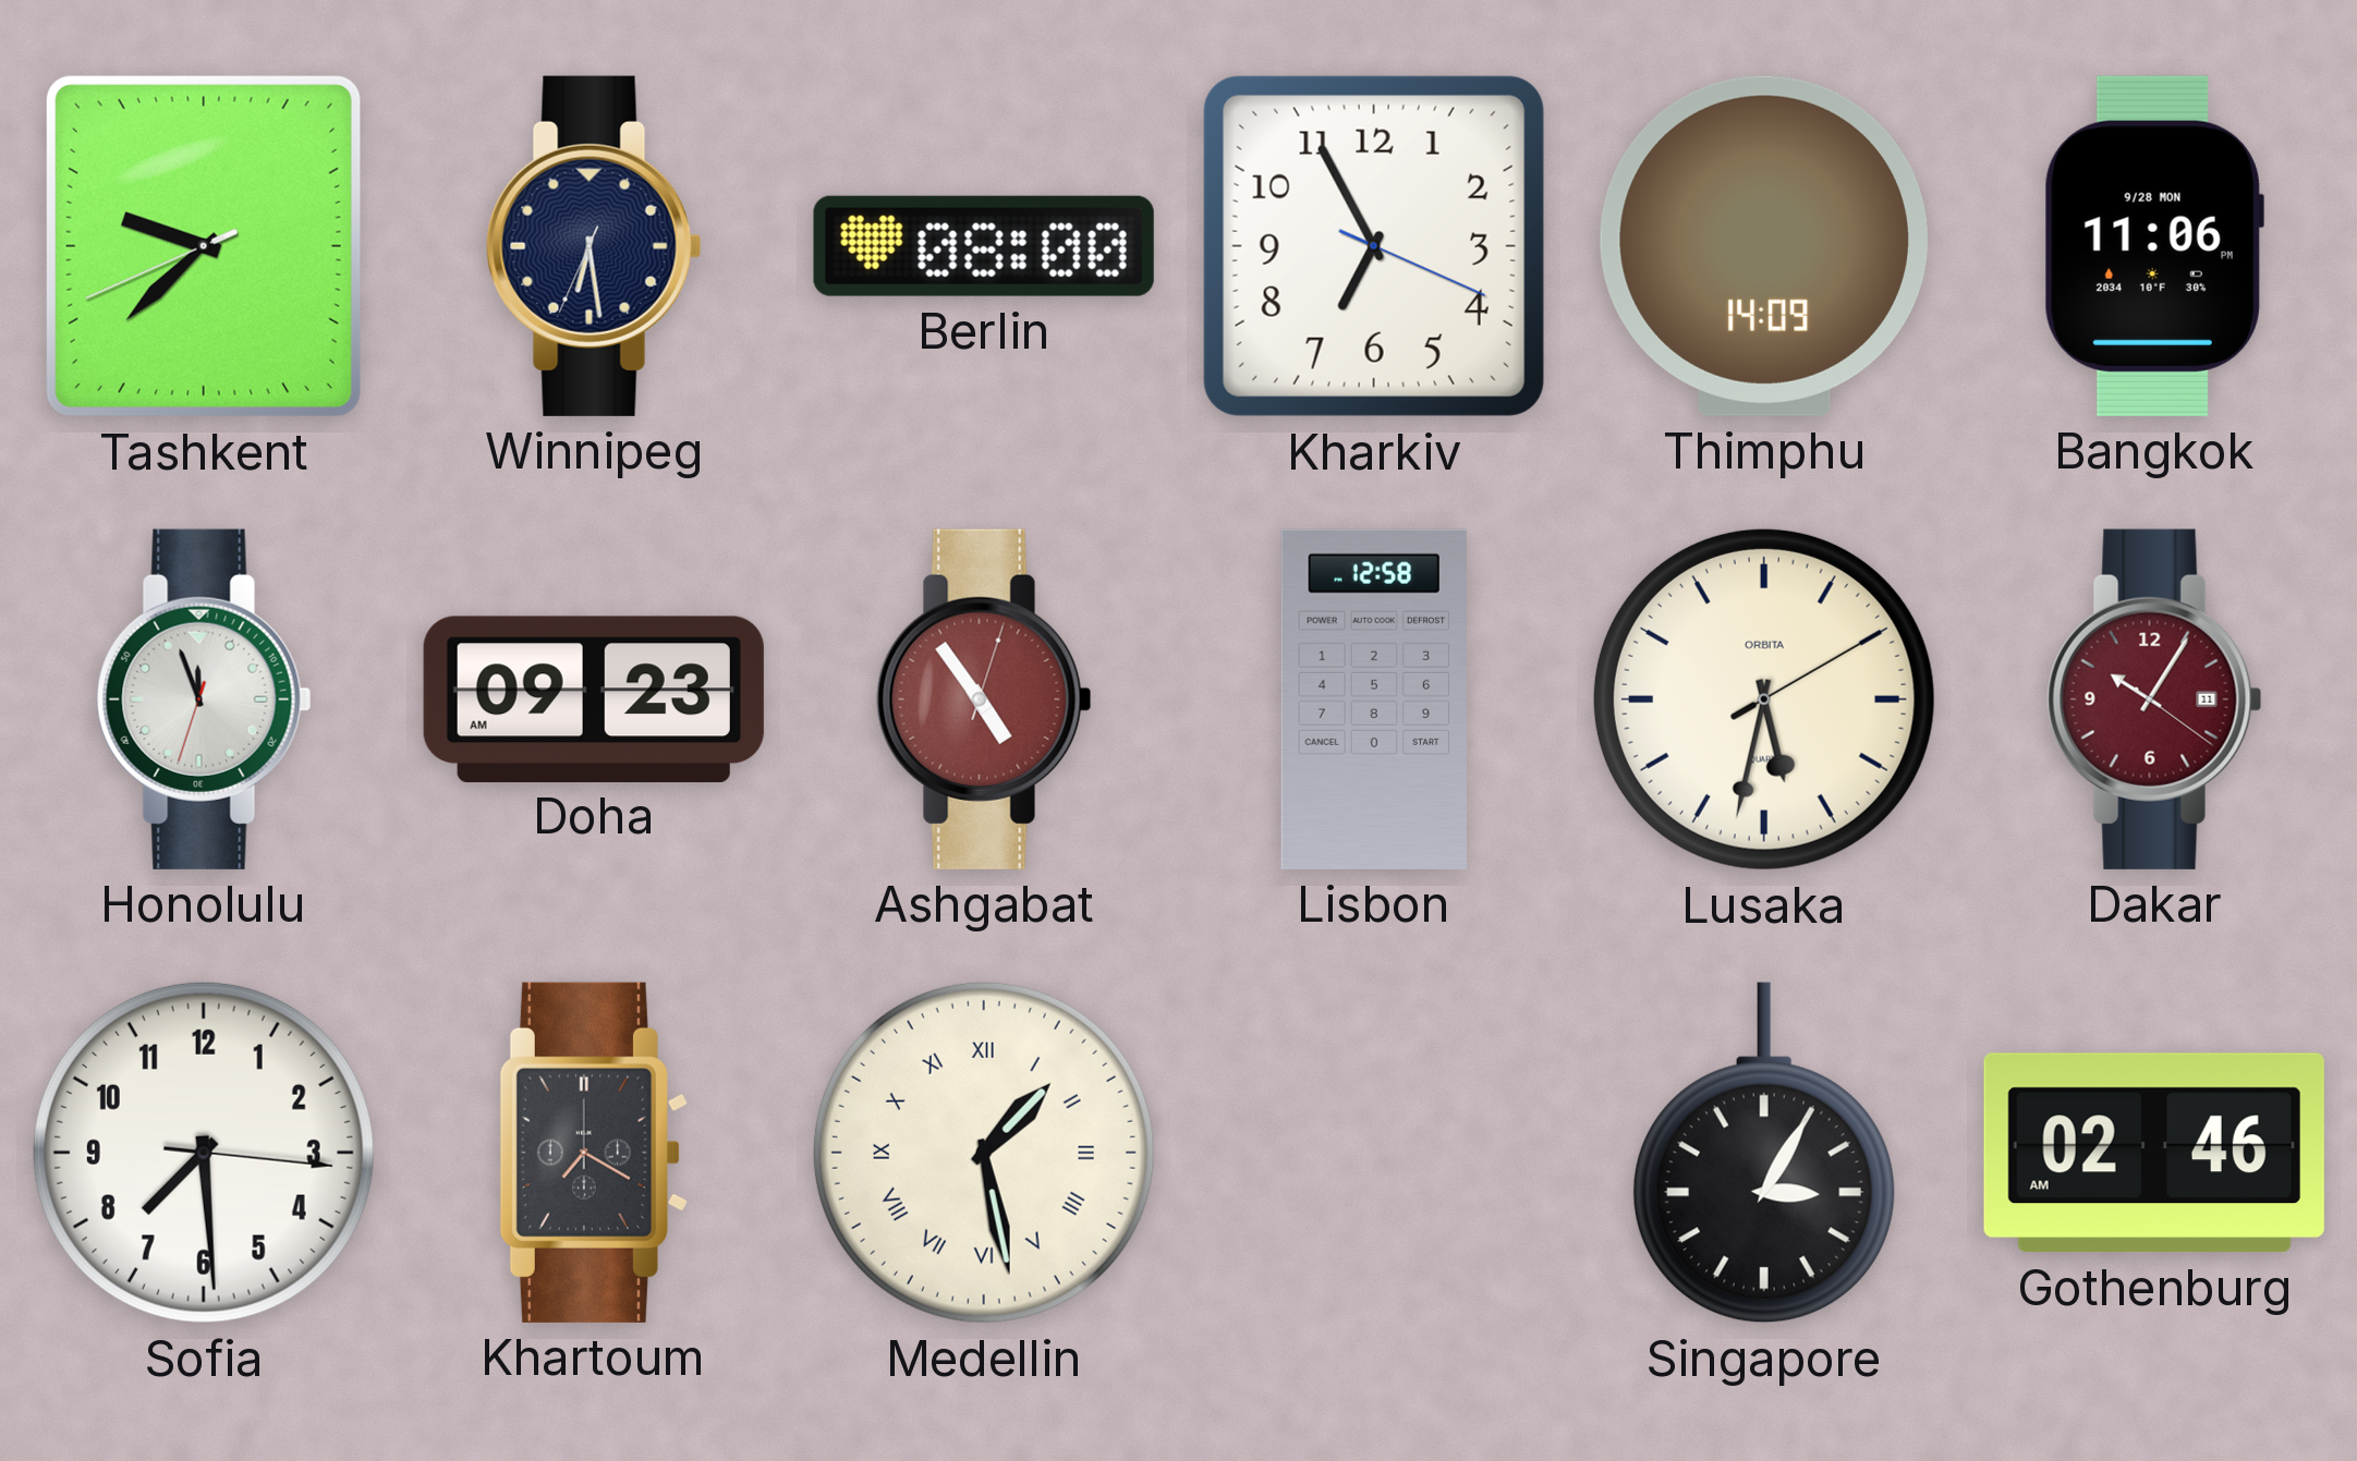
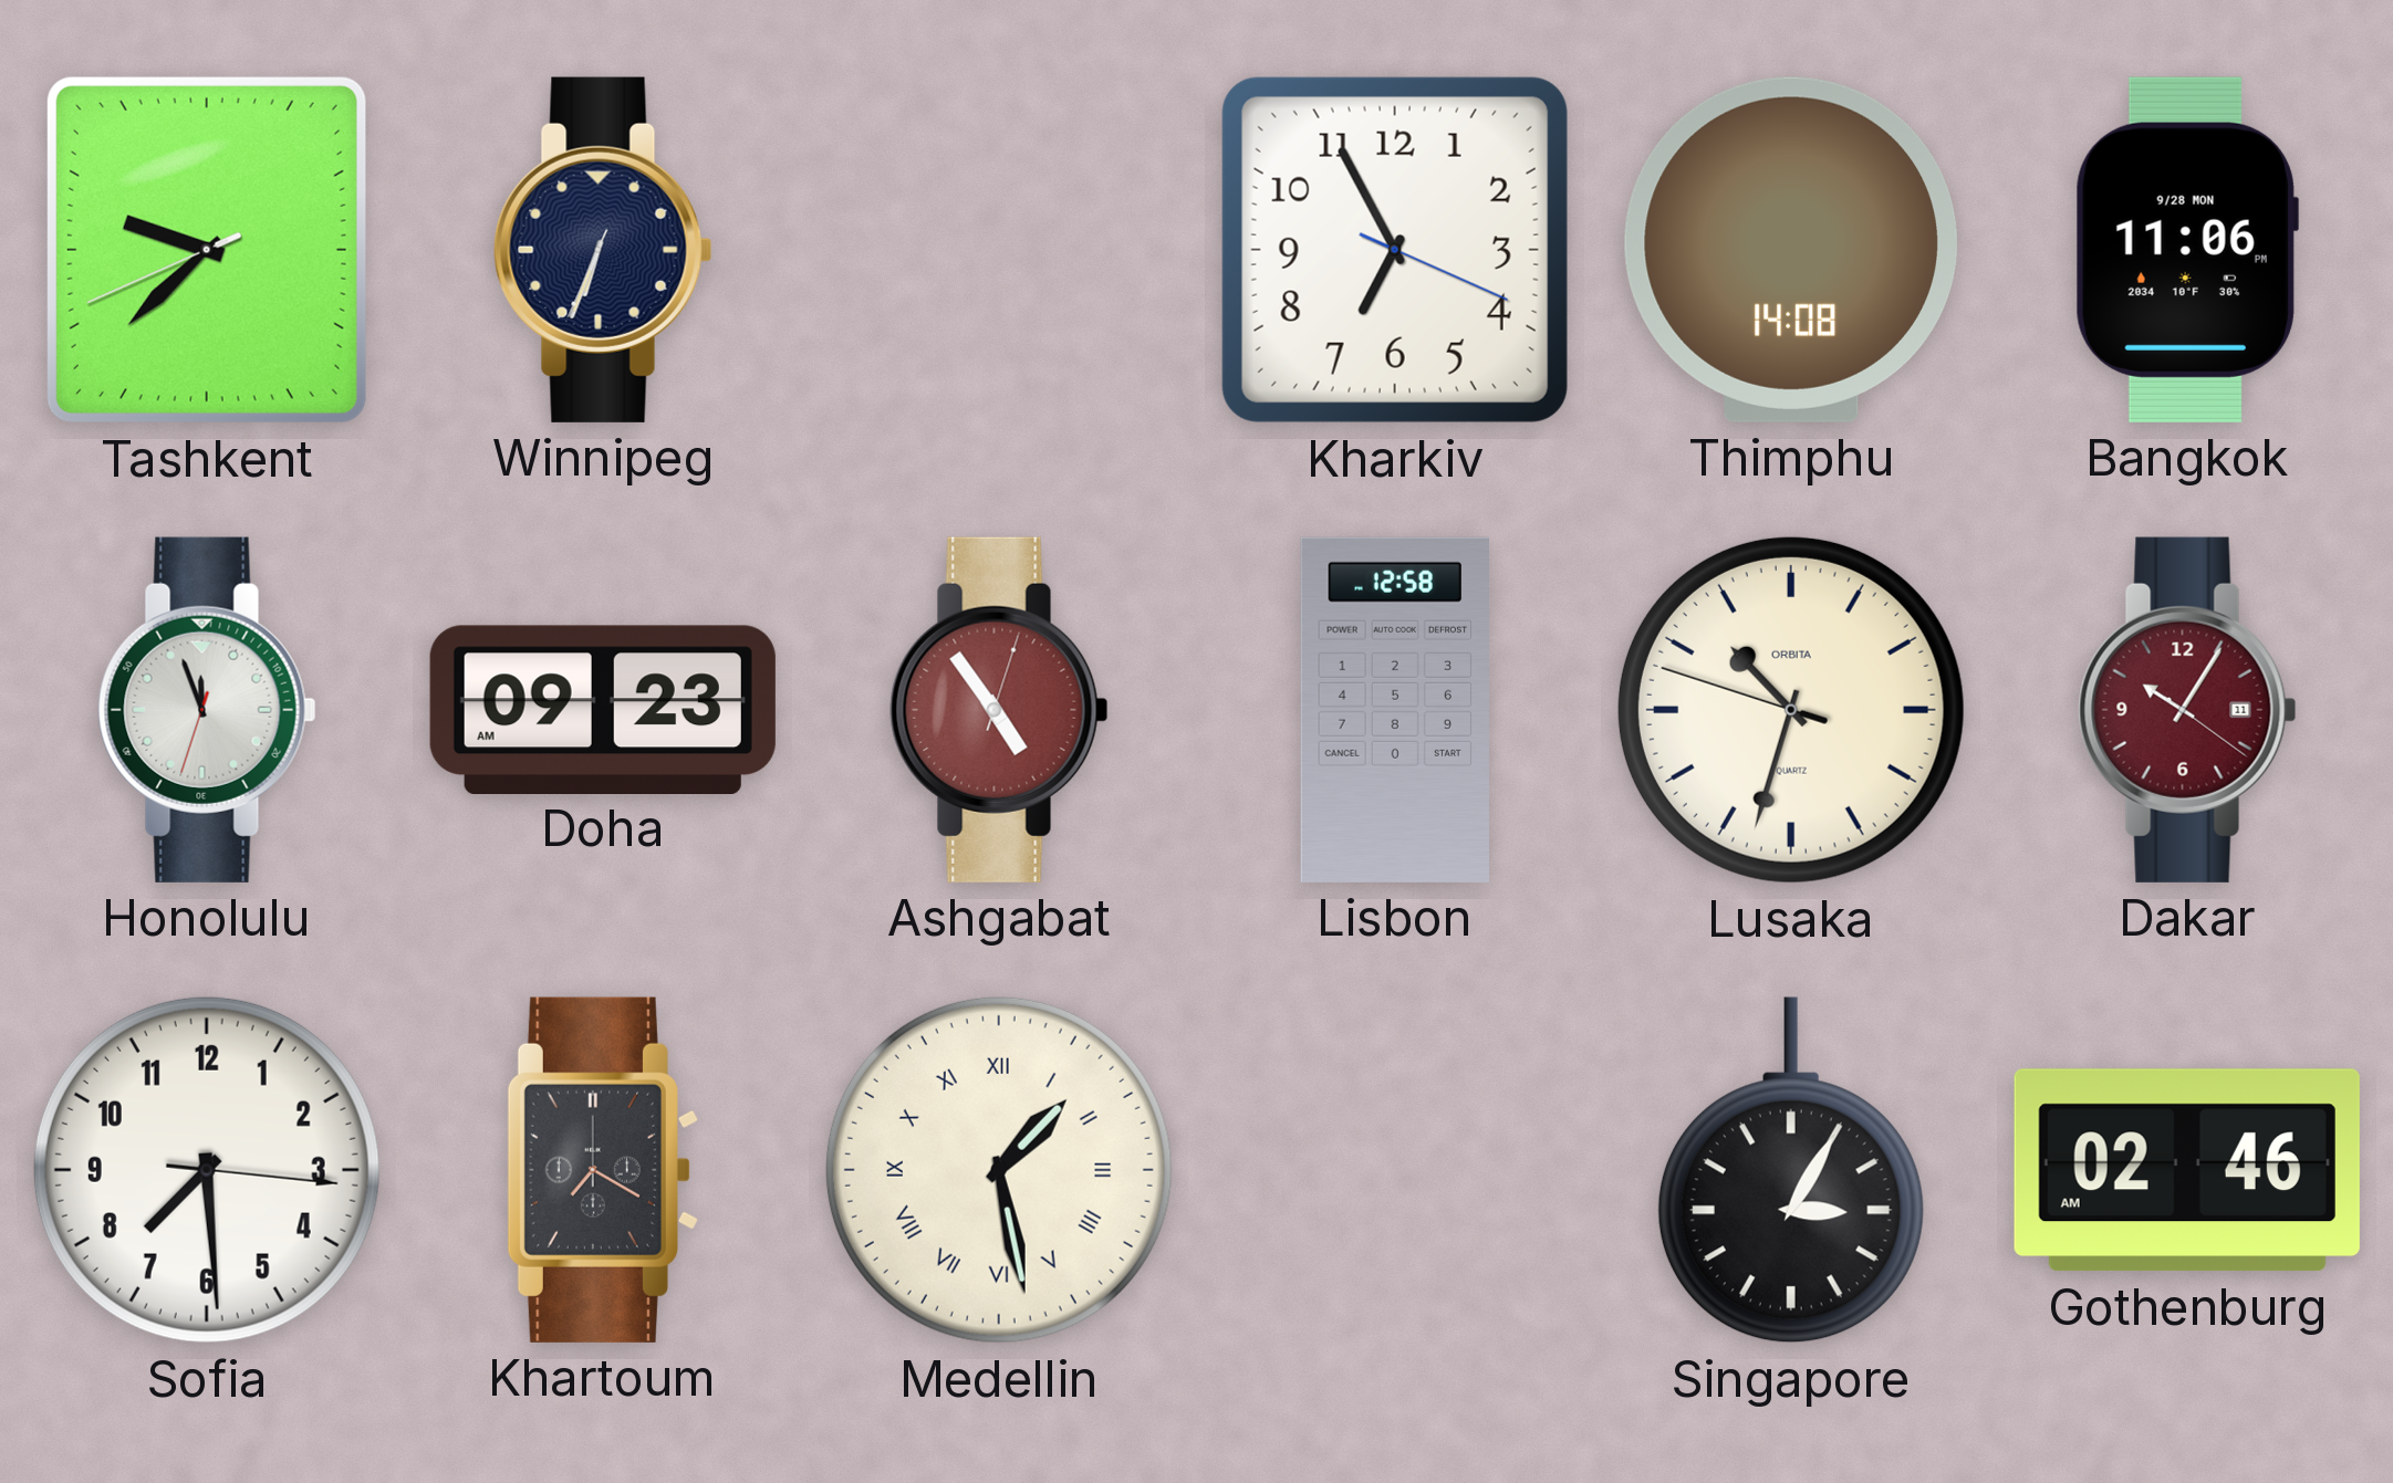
Winnipeg: 6:28 -> 6:33 (603, 250)
Berlin: 08:00 -> none (984, 246)
Thimphu: 14:09 -> 14:08 (1791, 250)
Lusaka: 5:32 -> 10:32 (1791, 710)
